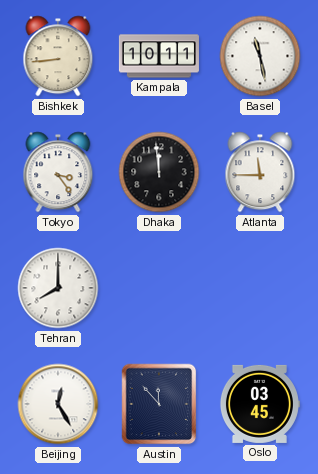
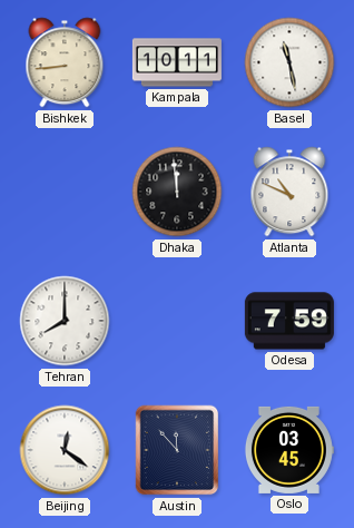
Tokyo: 3:24 -> none (58, 172)
Atlanta: 11:45 -> 10:49 (289, 192)
Odesa: none -> 7:59 (289, 321)
Beijing: 12:25 -> 12:21 (65, 450)
